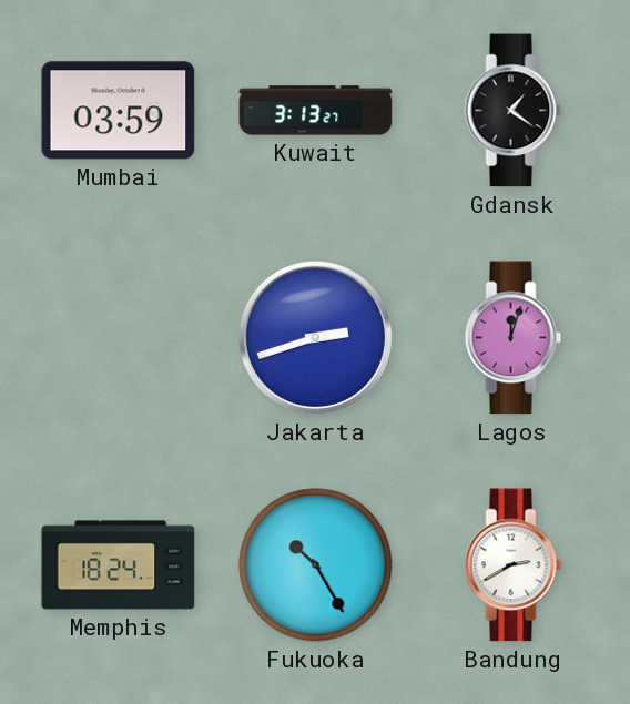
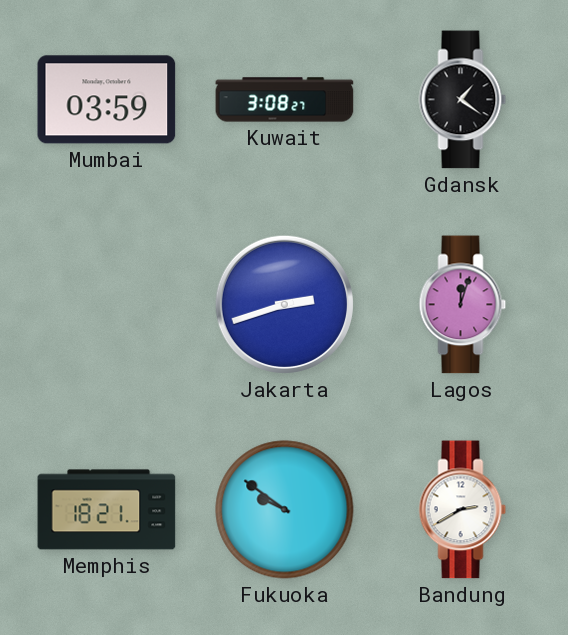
Kuwait: 3:13 -> 3:08 (285, 100)
Memphis: 18:24 -> 18:21 (107, 510)
Fukuoka: 10:25 -> 9:51 (285, 510)
